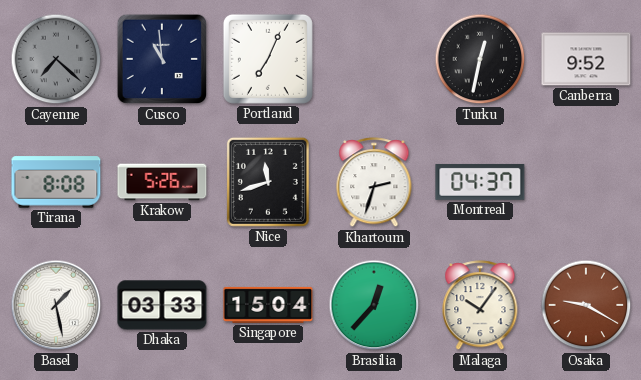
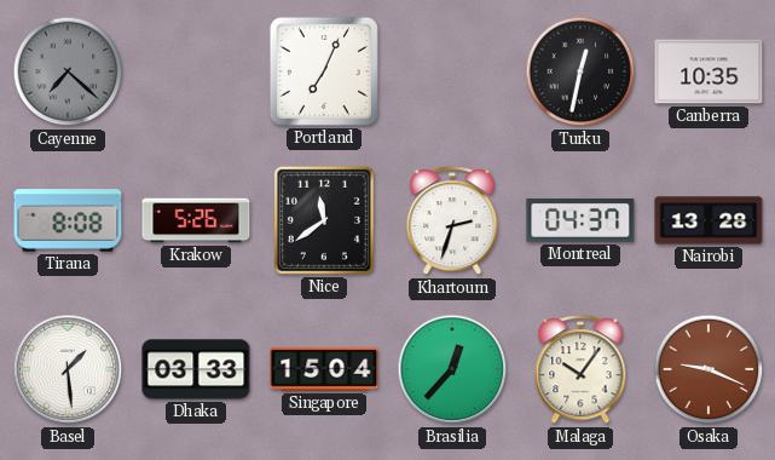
Cusco: 10:59 -> none (162, 59)
Canberra: 9:52 -> 10:35 (709, 71)
Nice: 11:42 -> 11:39 (324, 220)
Nairobi: none -> 13:28 (709, 220)
Basel: 1:28 -> 1:29 (68, 369)
Osaka: 9:20 -> 9:19 (709, 369)
